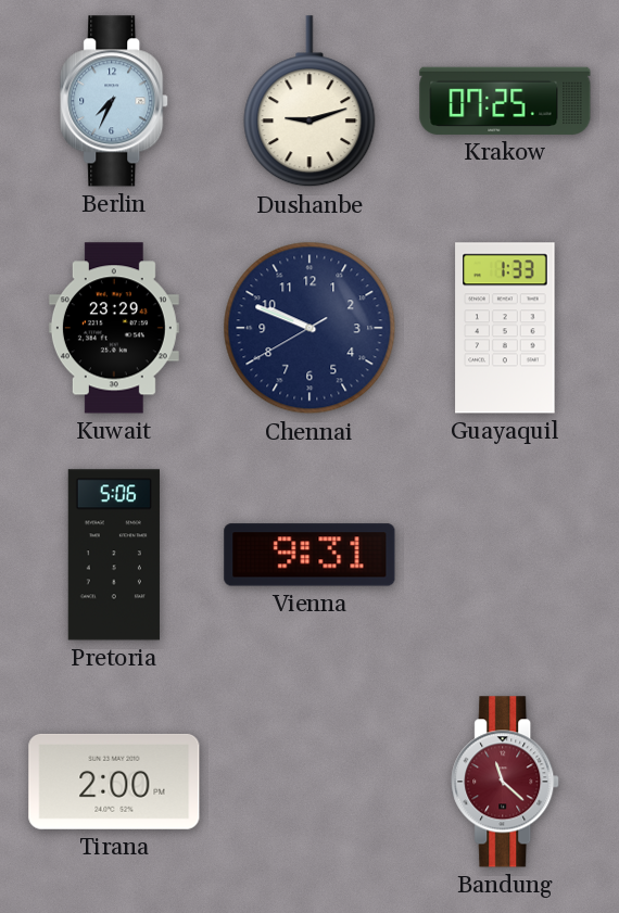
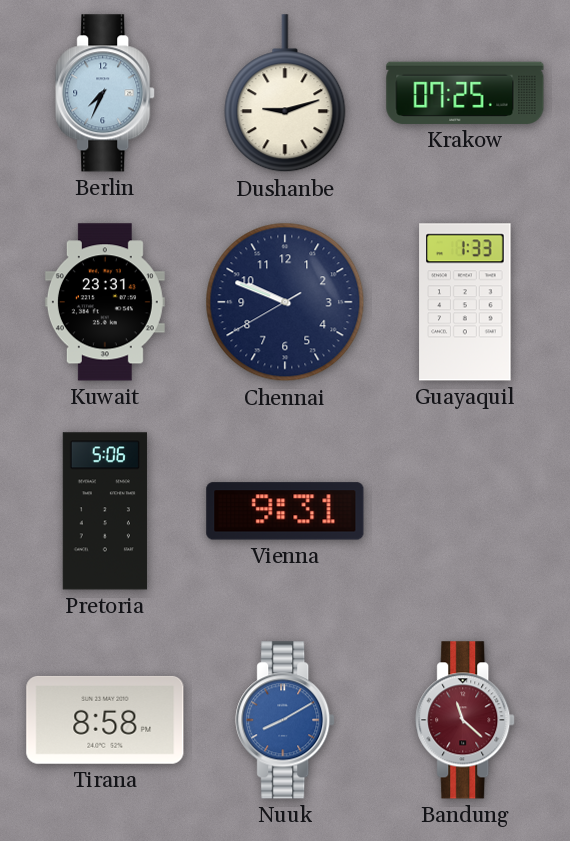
Kuwait: 23:29 -> 23:31 (105, 302)
Tirana: 2:00 -> 8:58 (105, 720)
Nuuk: none -> 8:10 (286, 720)
